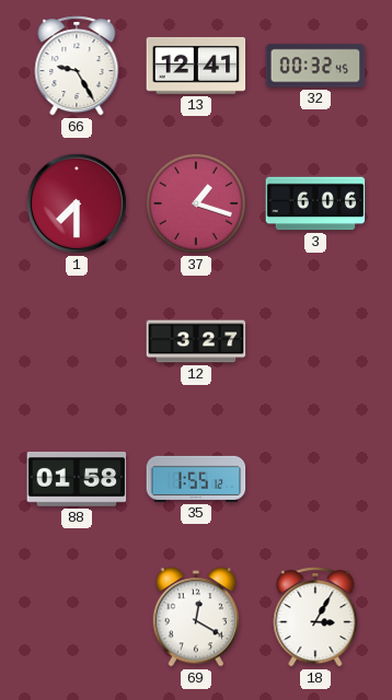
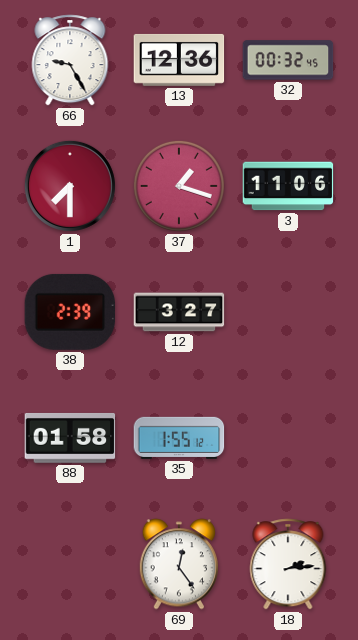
13: 12:41 -> 12:36 (179, 60)
3: 6:06 -> 11:06 (288, 186)
38: none -> 2:39 (70, 312)
69: 12:20 -> 12:24 (178, 564)
18: 3:05 -> 2:14 (288, 564)
